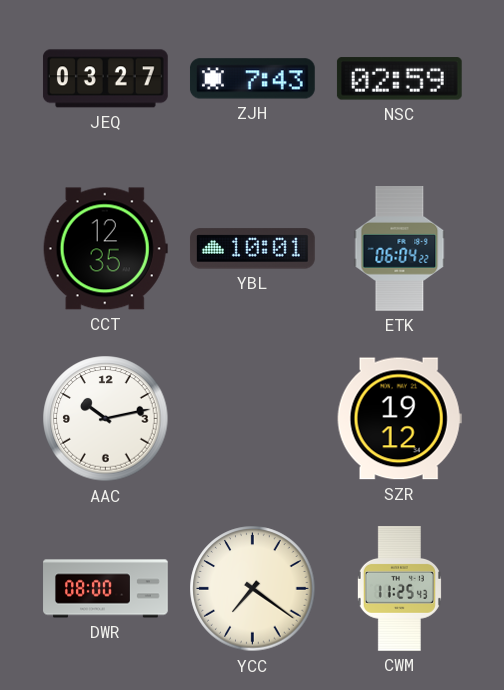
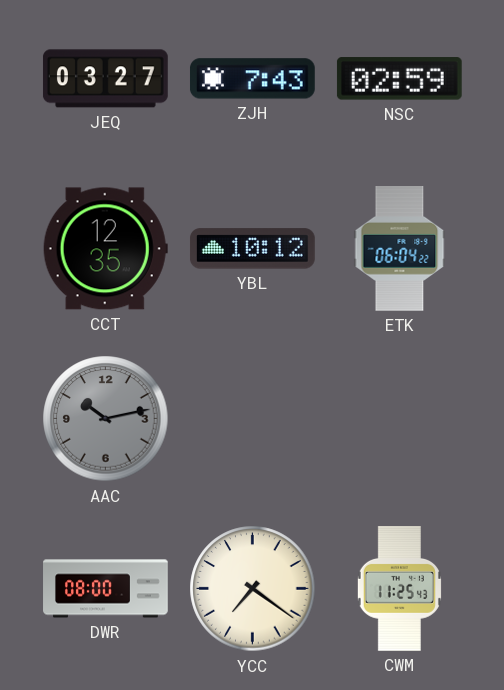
YBL: 10:01 -> 10:12 (252, 249)
AAC dial: white -> grey (106, 419)
SZR: 19:12 -> none (399, 419)
